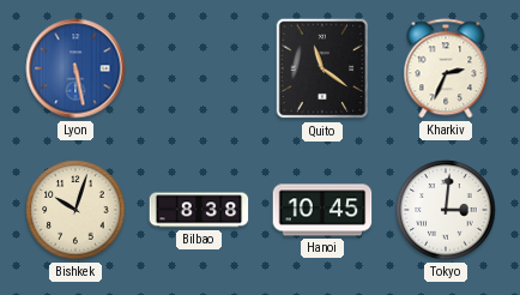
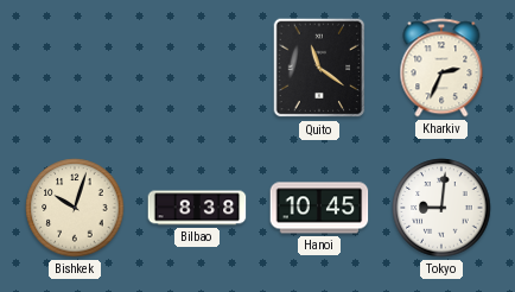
Lyon: 5:28 -> none (75, 68)
Tokyo: 3:01 -> 9:01 (441, 208)
